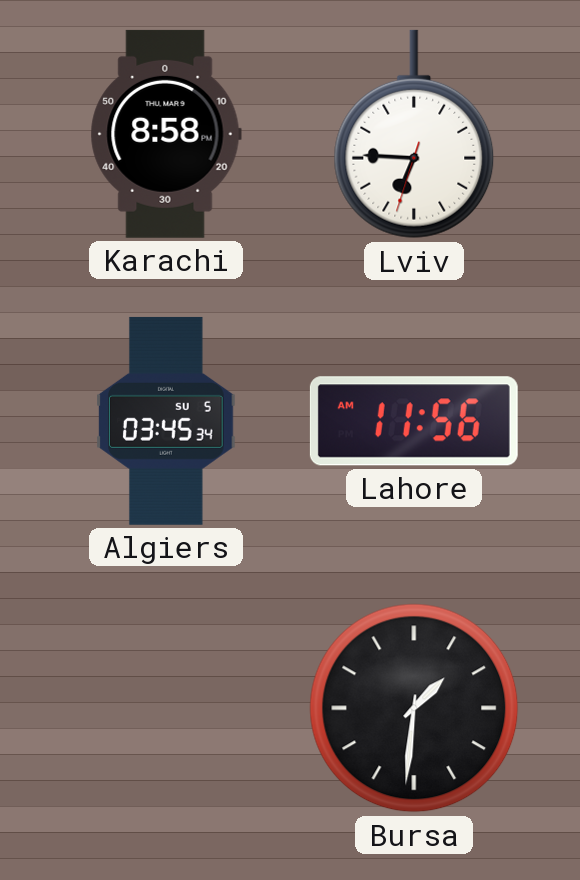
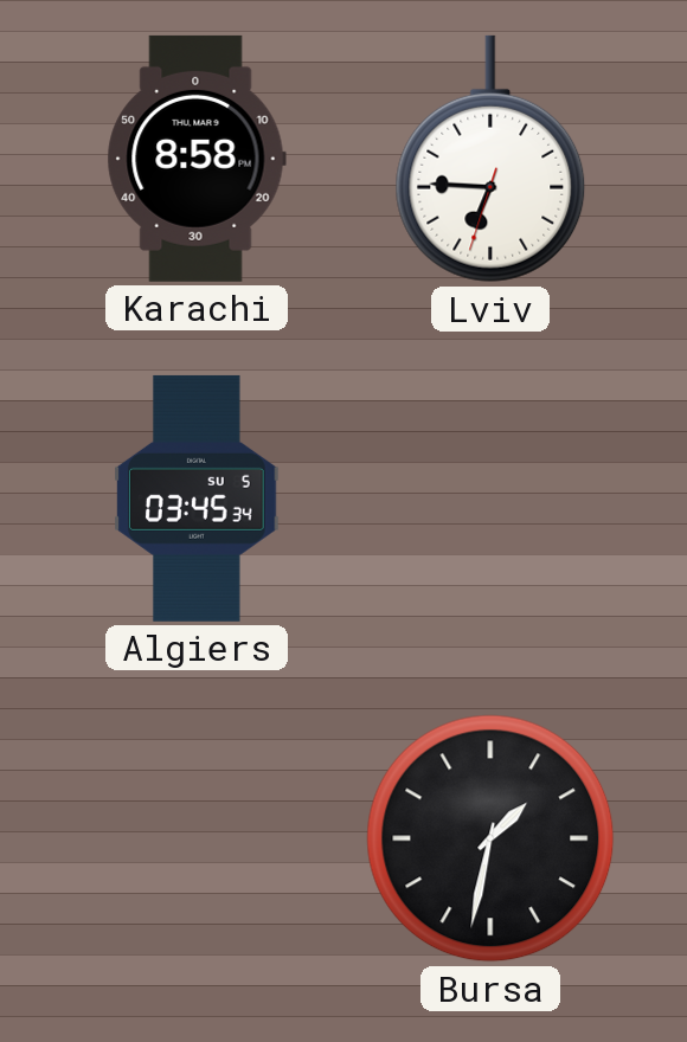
Lahore: 11:56 -> none (414, 421)
Bursa: 1:31 -> 1:32 (490, 838)
